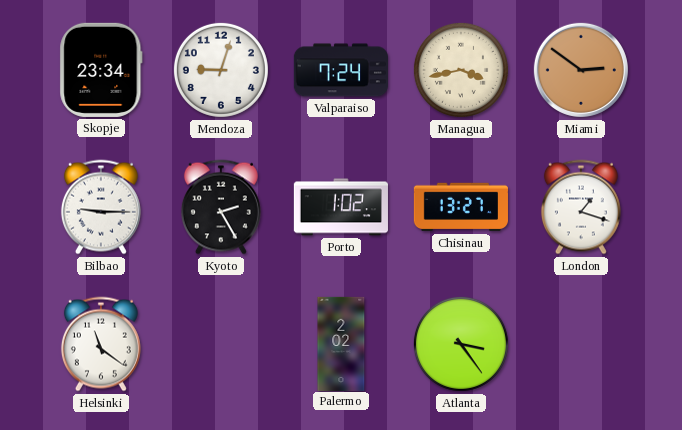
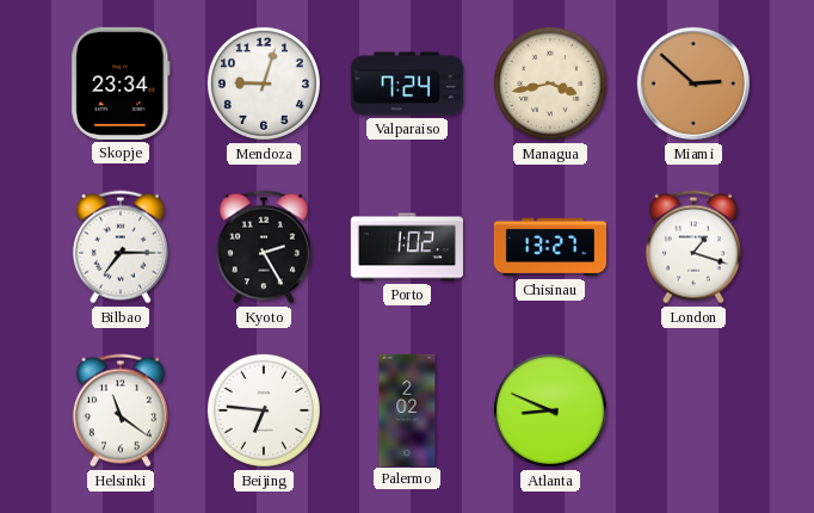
Miami: 2:51 -> 2:52 (693, 84)
Bilbao: 9:15 -> 7:15 (121, 247)
Beijing: none -> 6:46 (264, 410)
Atlanta: 3:24 -> 8:49 (550, 410)
